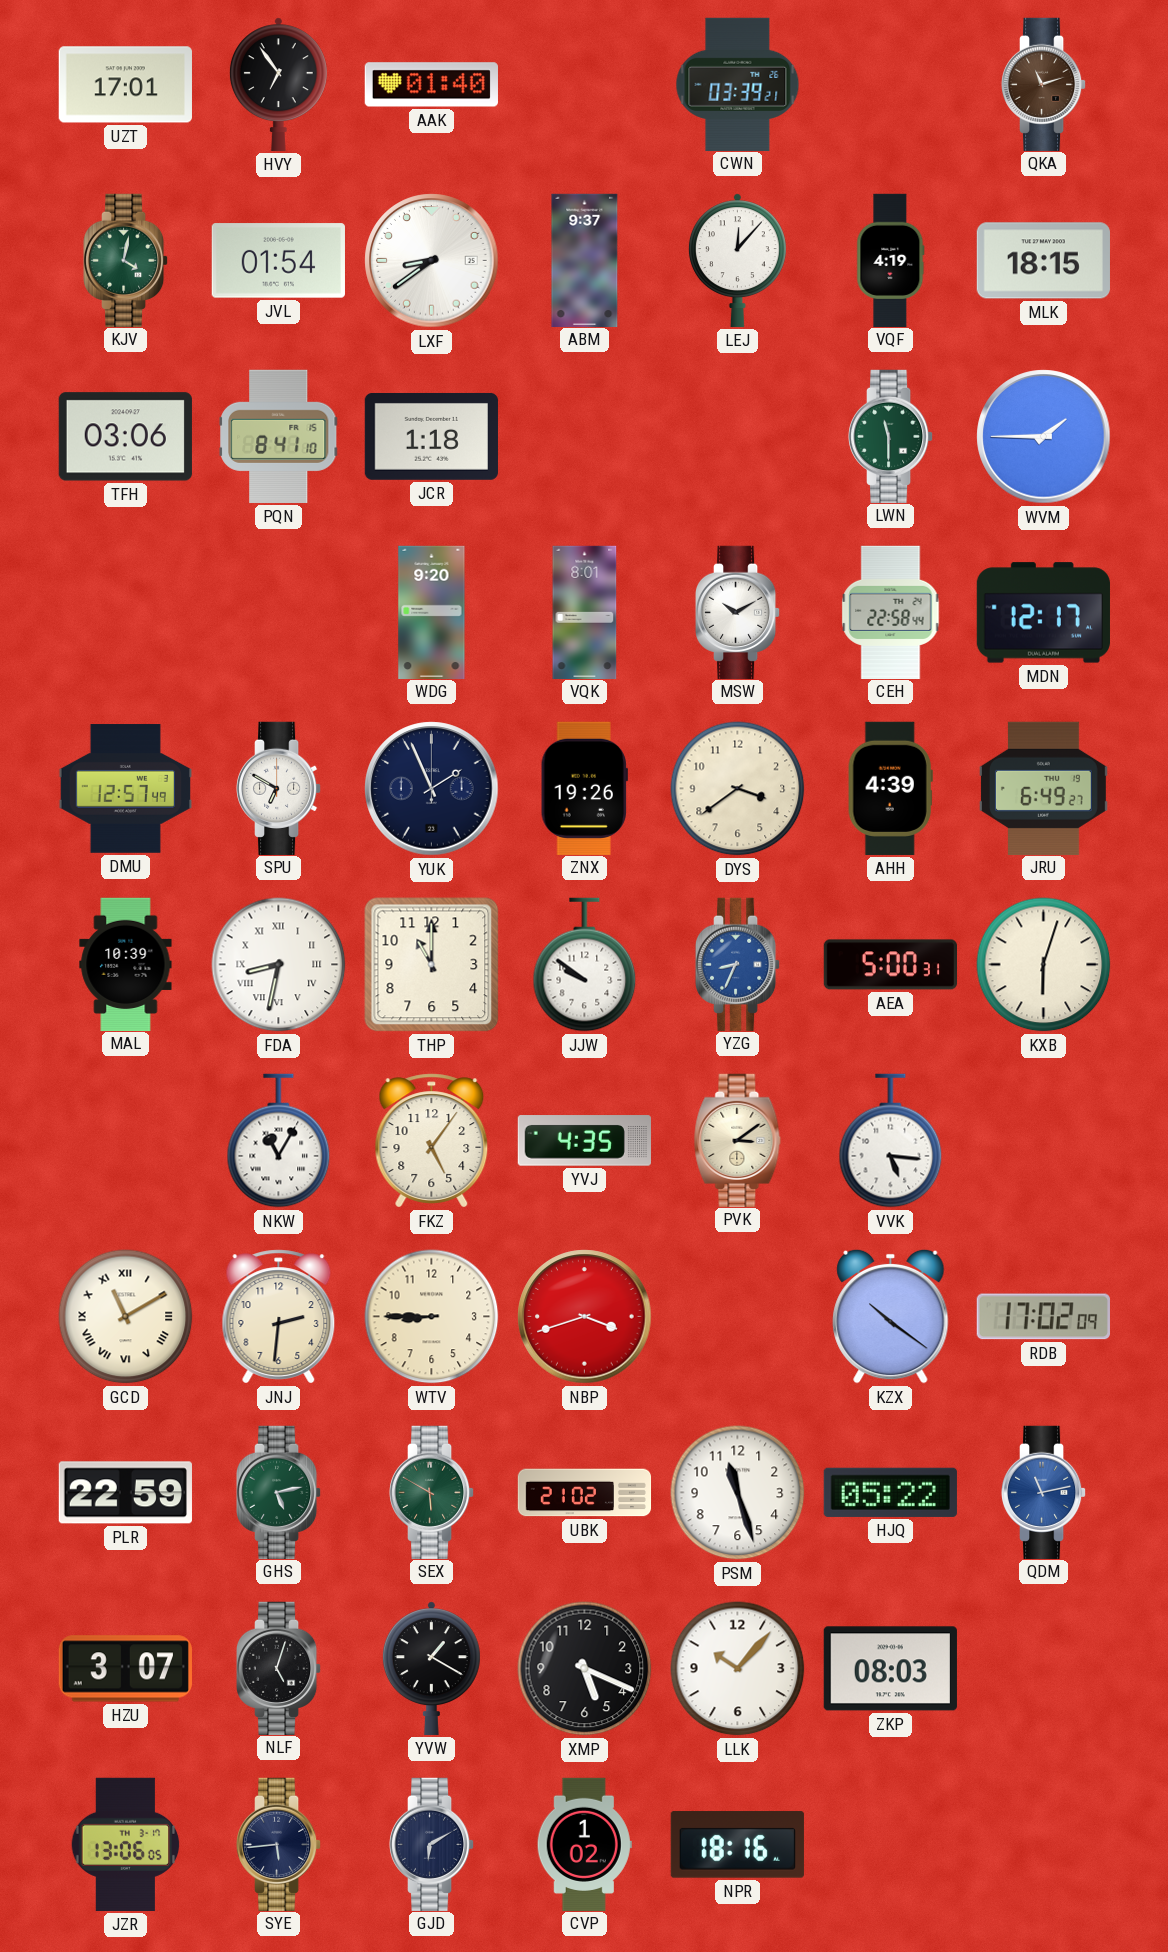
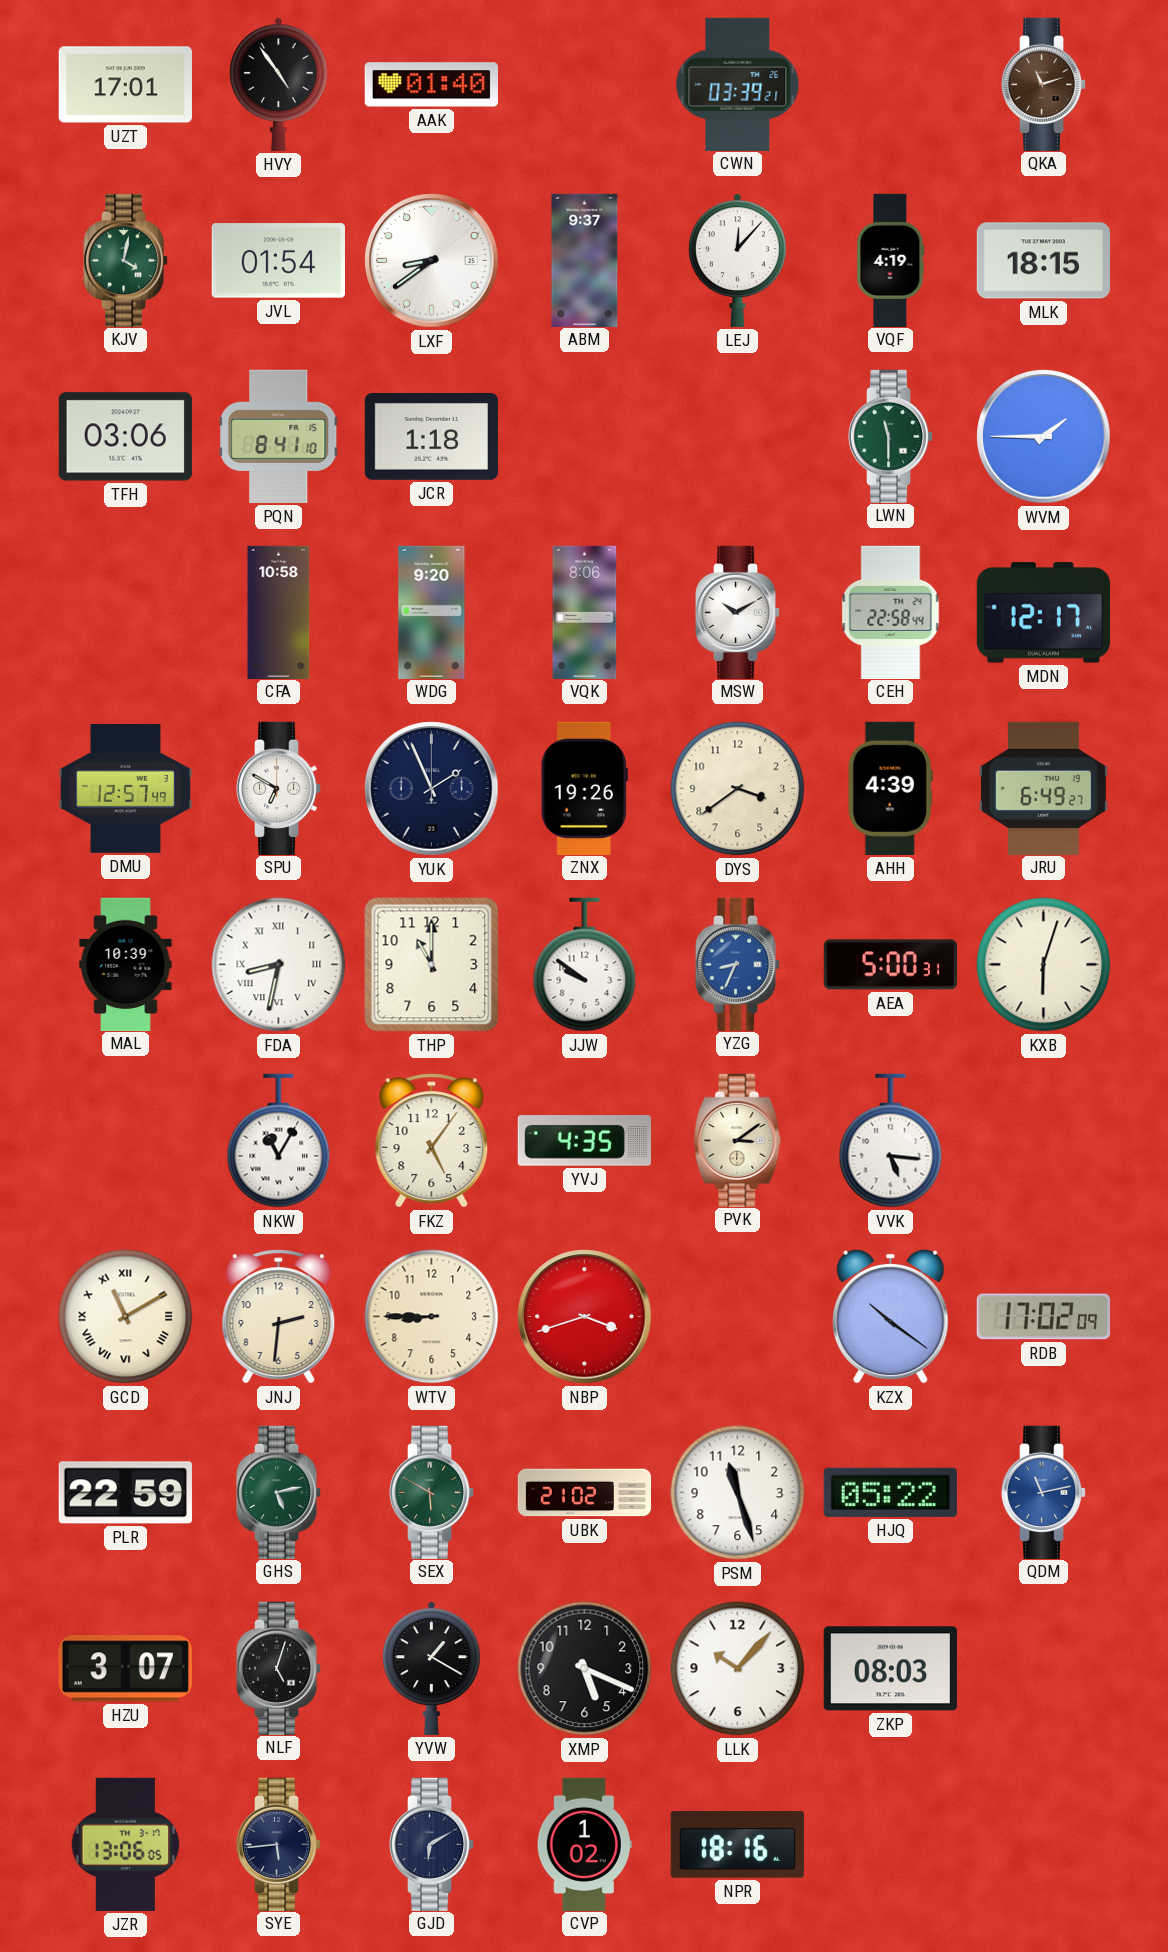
HVY: 6:54 -> 4:54 (278, 84)
CFA: none -> 10:58 (279, 612)
VQK: 8:01 -> 8:06 (585, 612)
